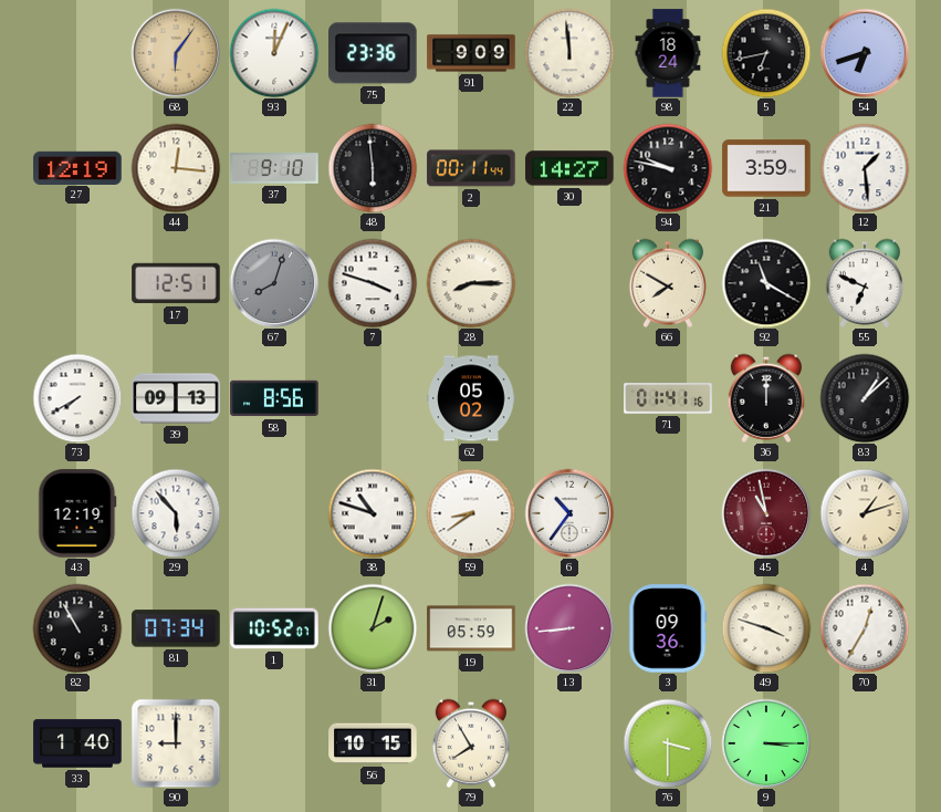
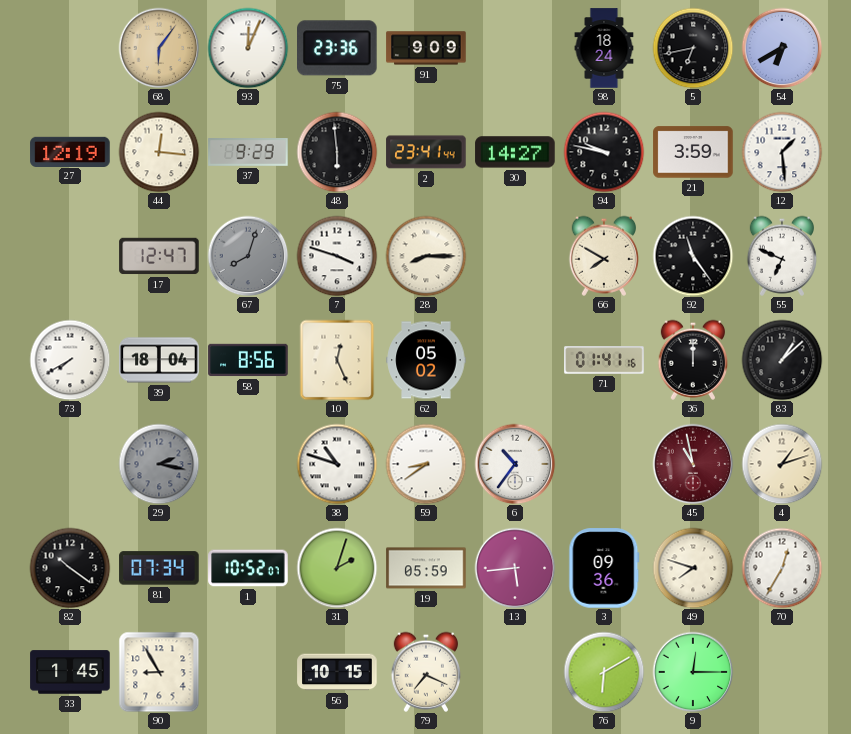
22: 11:59 -> none (569, 53)
54: 6:42 -> 6:40 (782, 48)
37: 9:10 -> 9:29 (248, 153)
2: 00:11 -> 23:41 (426, 152)
17: 12:51 -> 12:47 (159, 256)
92: 11:20 -> 11:24 (693, 256)
39: 09:13 -> 18:04 (159, 360)
10: none -> 12:26 (337, 360)
43: 12:19 -> none (77, 513)
29: 5:53 -> 2:17 (159, 464)
29 dial: white -> grey (159, 464)
82: 10:55 -> 10:21 (70, 568)
13: 8:44 -> 5:44 (515, 568)
49: 3:48 -> 7:48 (693, 568)
33: 1:40 -> 1:45 (70, 672)
90: 9:00 -> 8:55 (159, 672)
79: 7:55 -> 7:19 (425, 672)
76: 3:30 -> 6:10 (604, 672)
9: 3:15 -> 12:15 (693, 672)
